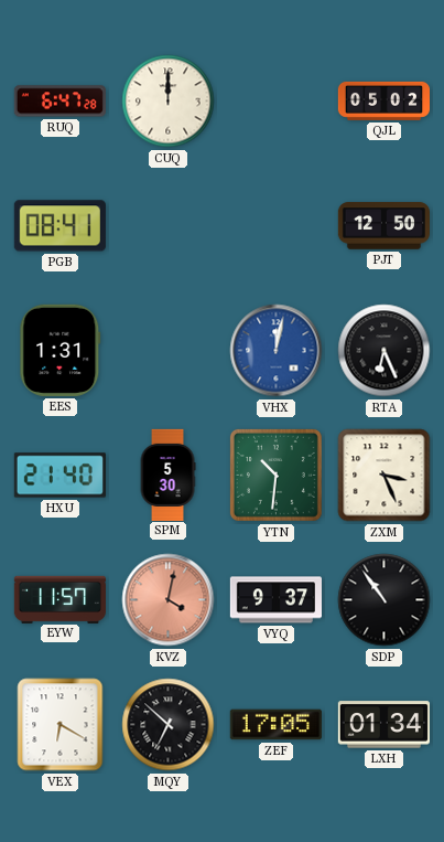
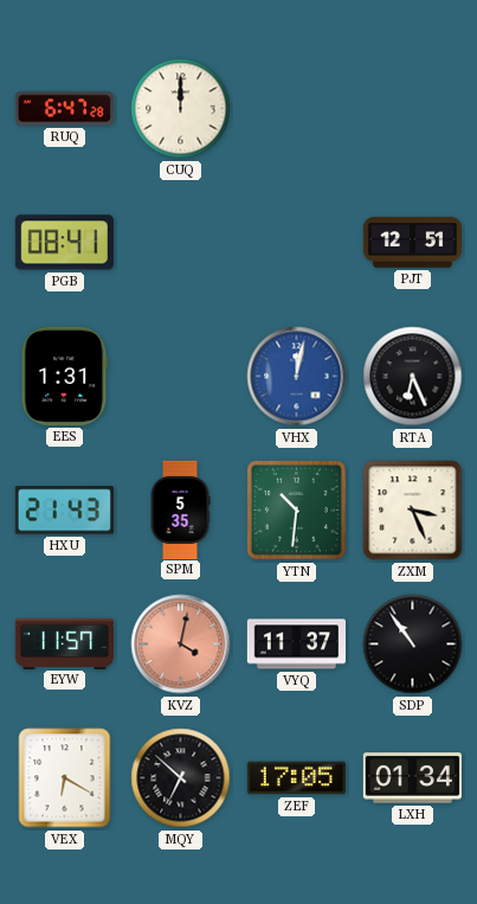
QJL: 05:02 -> none (383, 100)
PJT: 12:50 -> 12:51 (412, 243)
HXU: 21:40 -> 21:43 (64, 511)
SPM: 5:30 -> 5:35 (180, 509)
VYQ: 9:37 -> 11:37 (296, 645)
